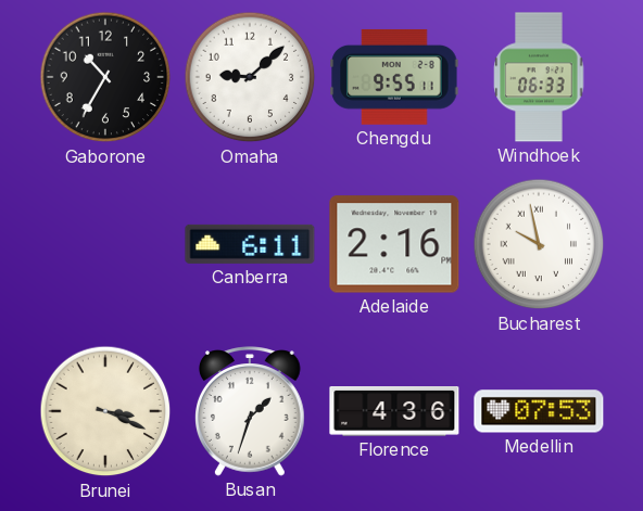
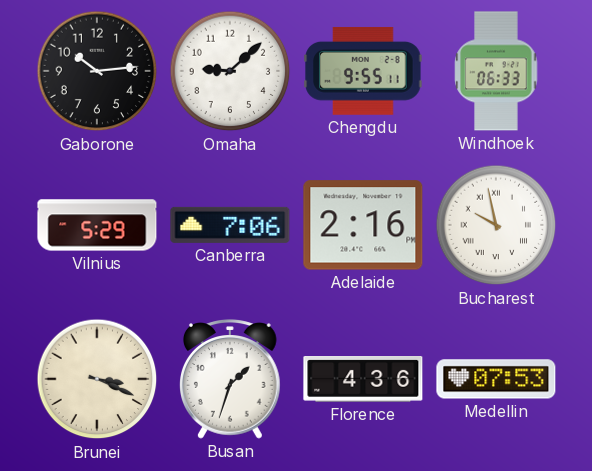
Gaborone: 10:35 -> 10:14 (97, 71)
Vilnius: none -> 5:29 (97, 225)
Canberra: 6:11 -> 7:06 (230, 225)
